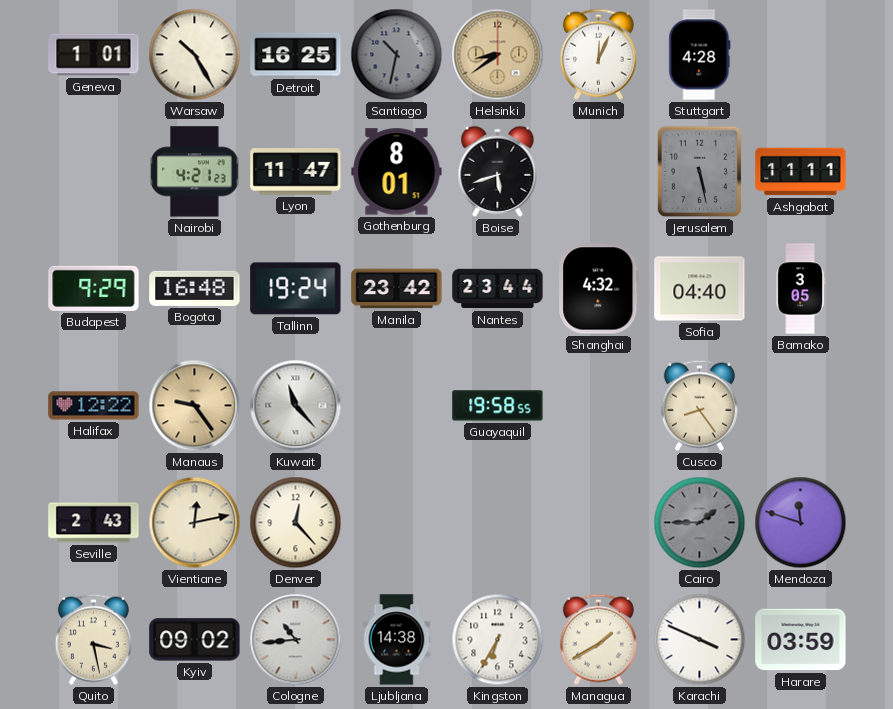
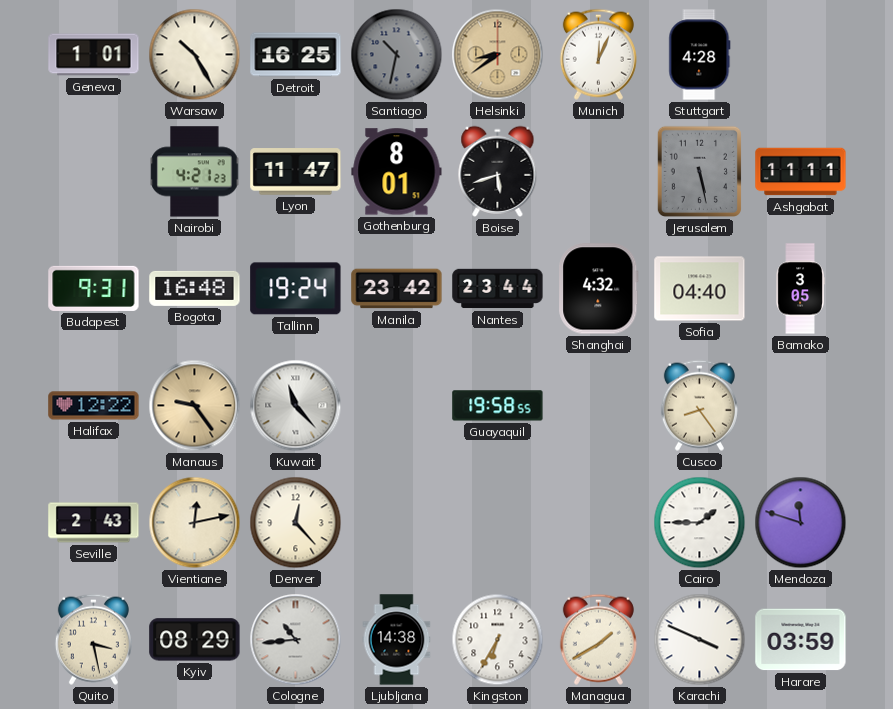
Budapest: 9:29 -> 9:31 (94, 288)
Cairo dial: grey -> white (700, 523)
Kyiv: 09:02 -> 08:29 (195, 640)
